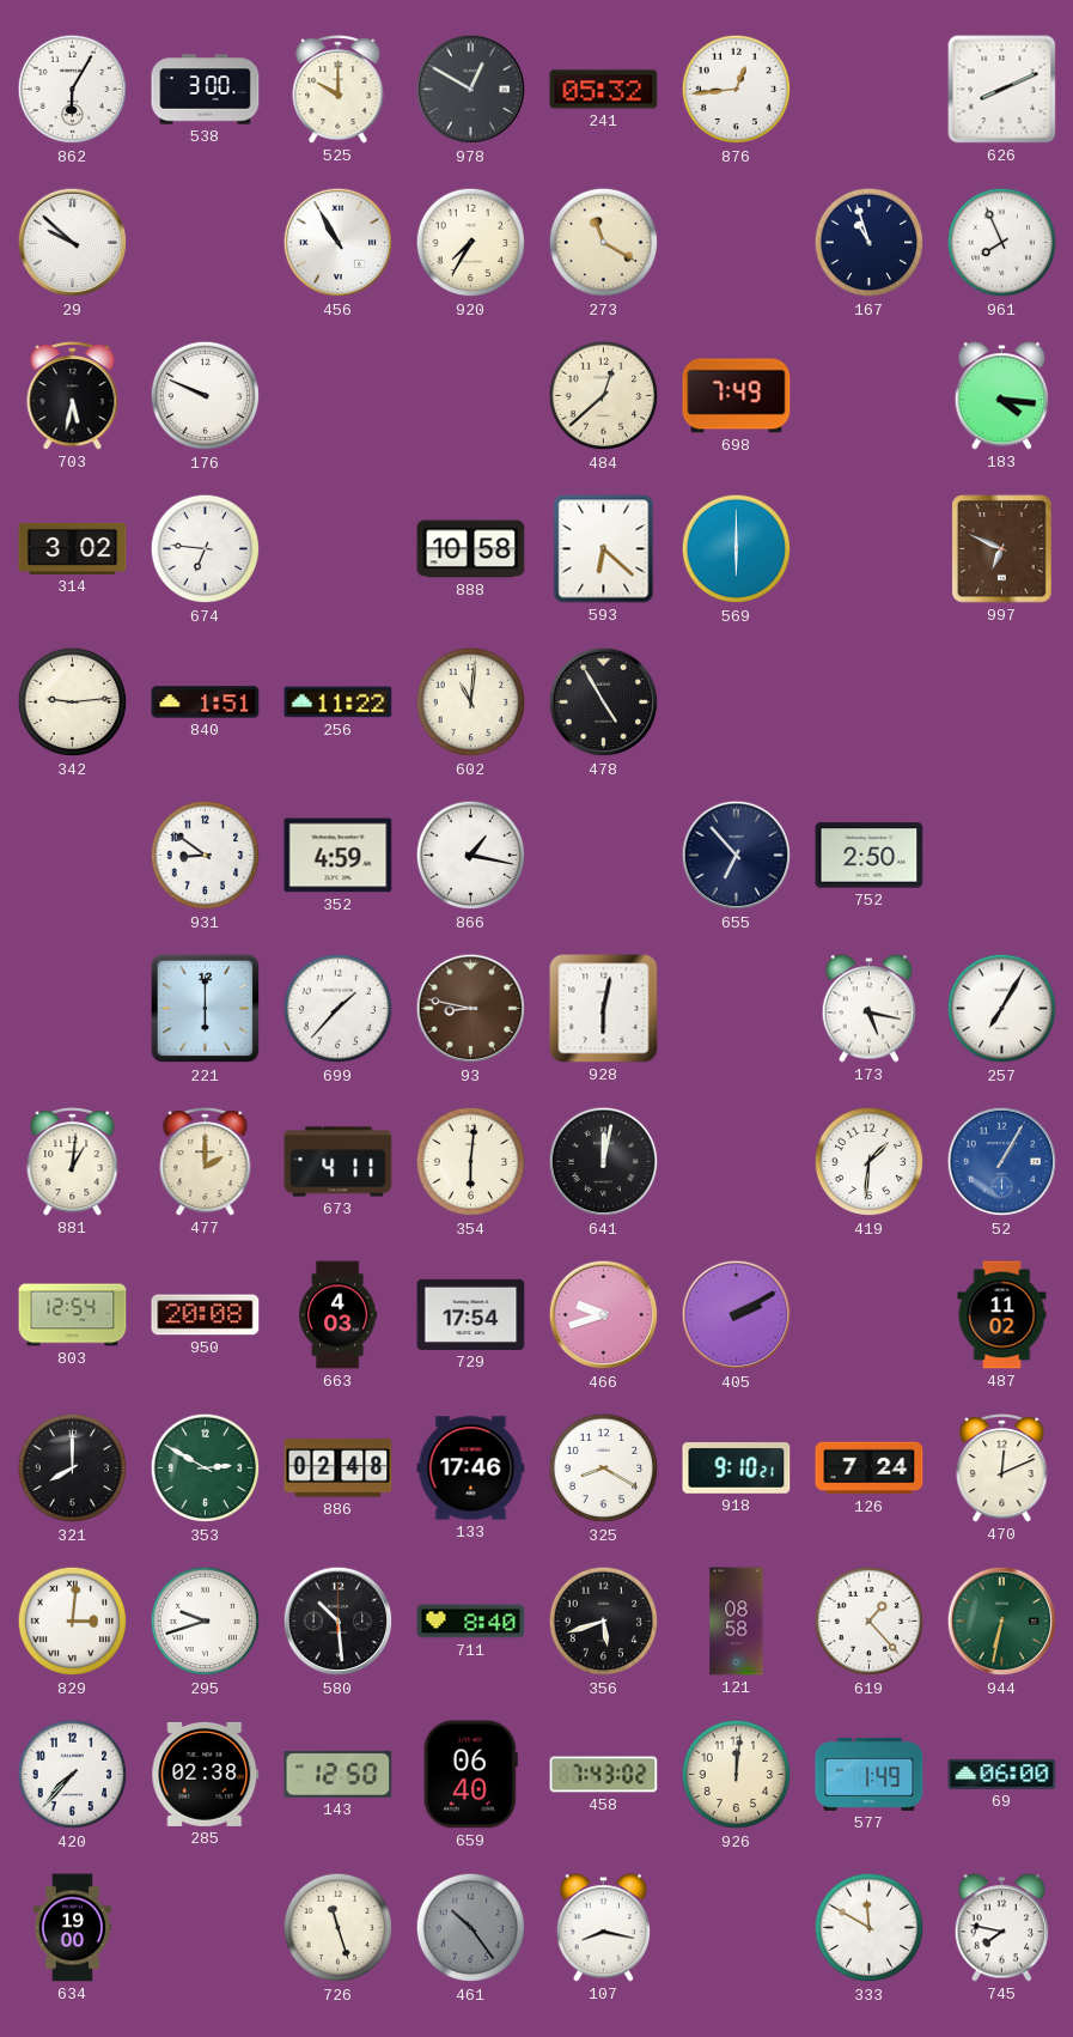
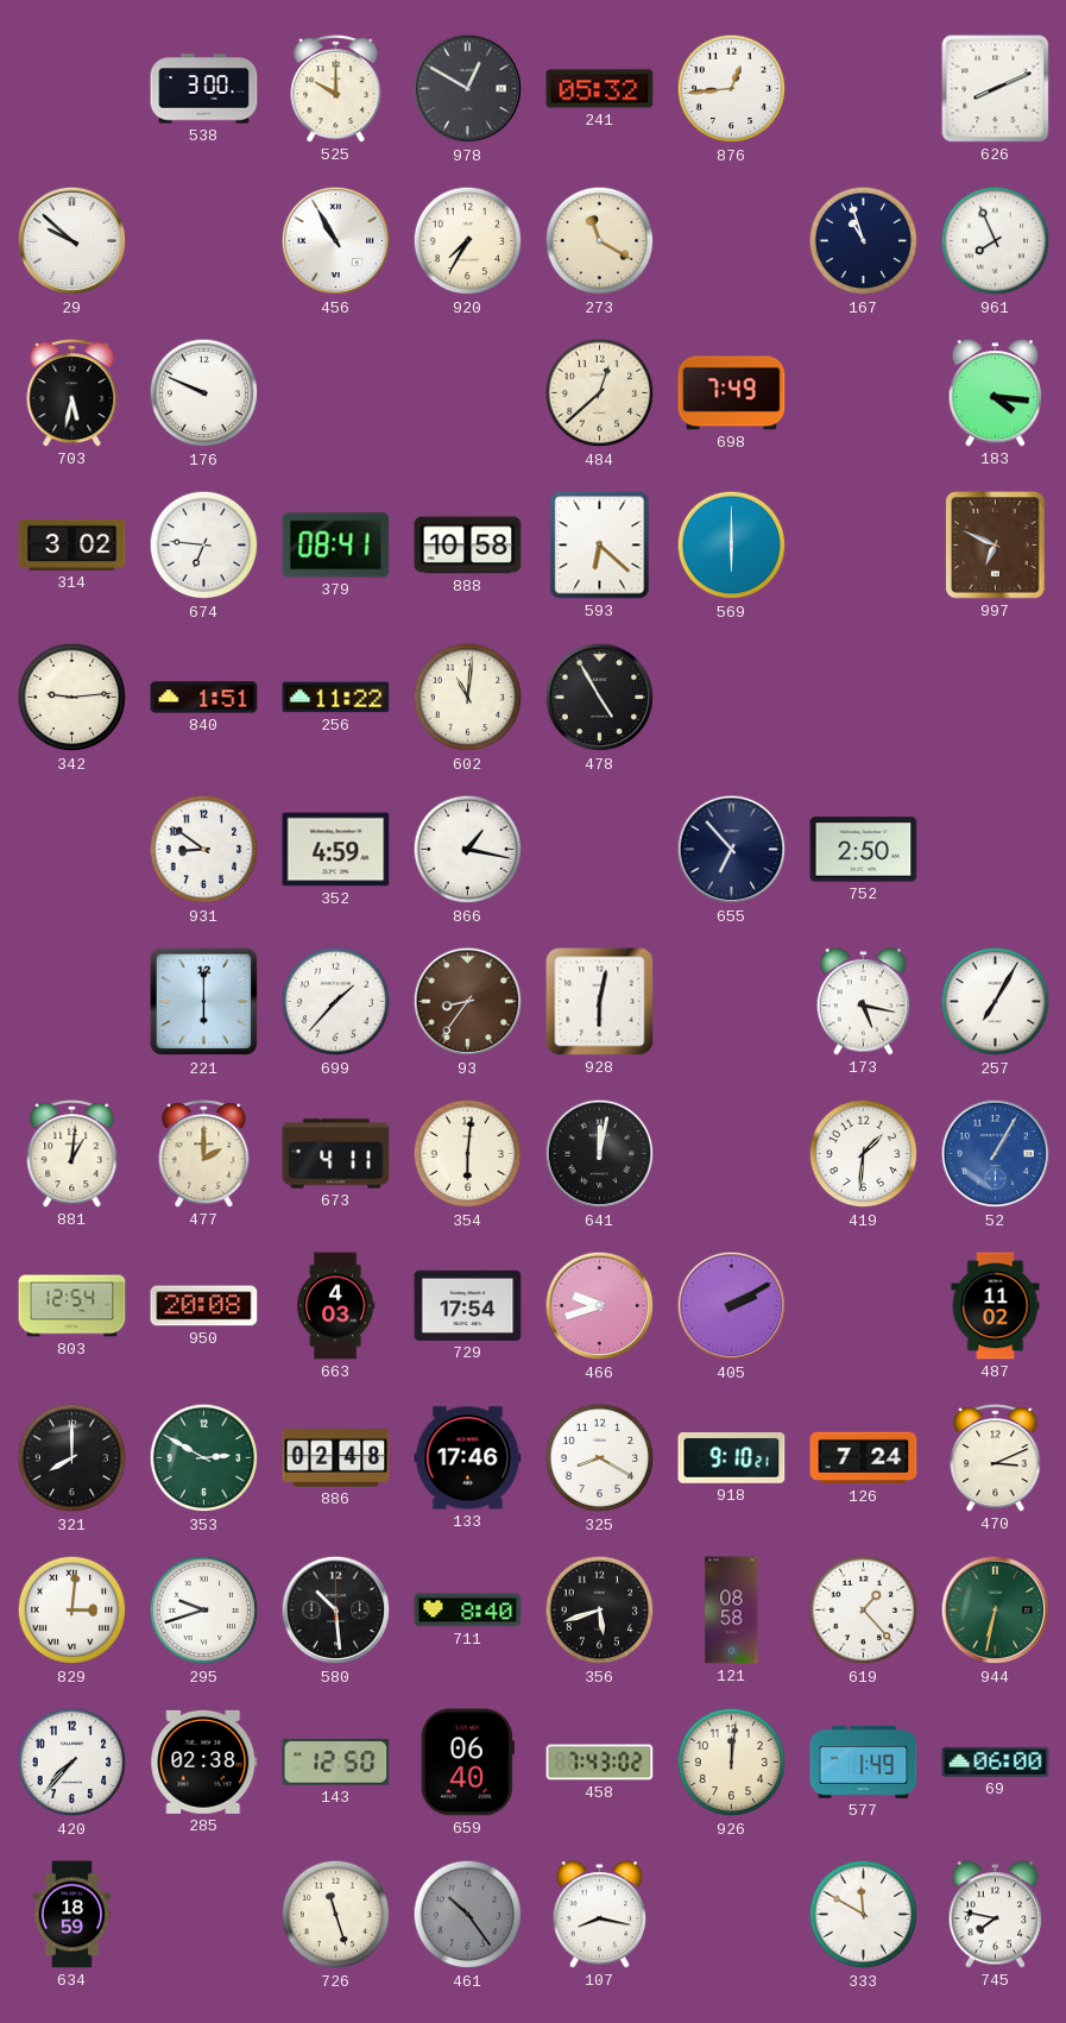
862: 6:05 -> none (73, 90)
379: none -> 08:41 (336, 546)
93: 8:47 -> 8:36 (468, 1002)
470: 12:11 -> 3:11 (996, 1458)
634: 19:00 -> 18:59 (71, 1915)
